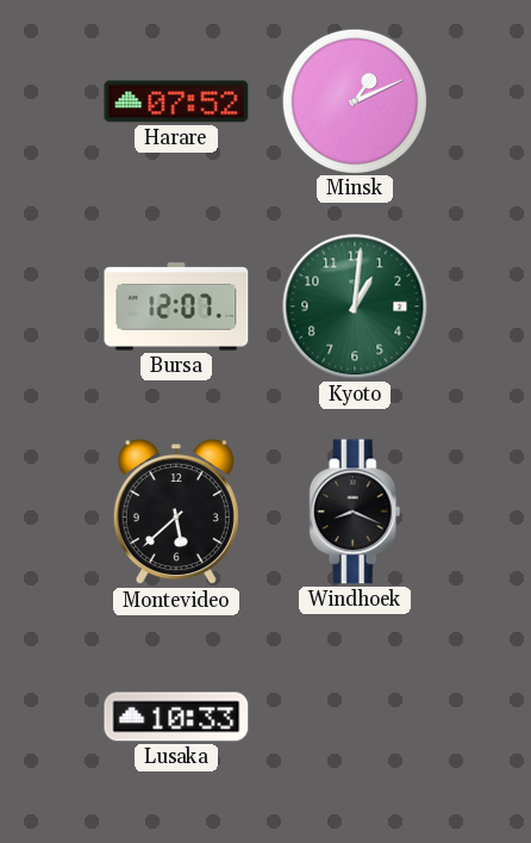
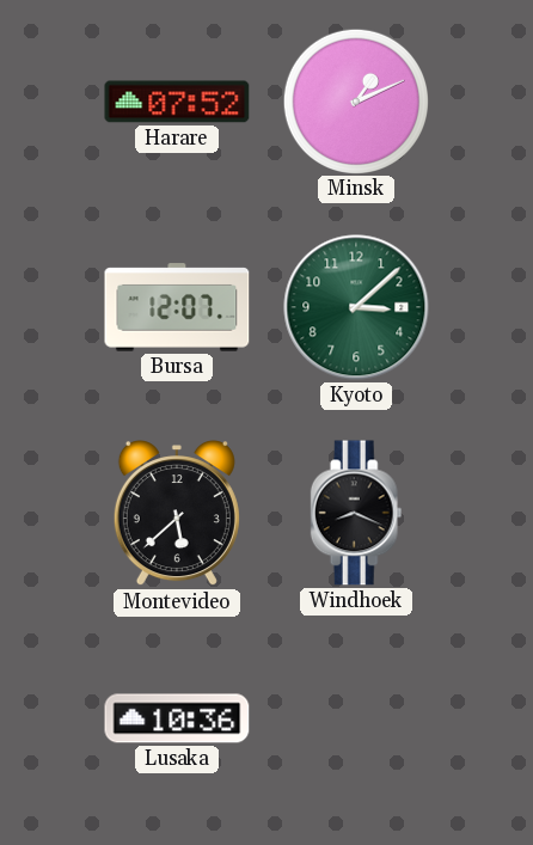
Kyoto: 1:01 -> 3:08 (356, 307)
Lusaka: 10:33 -> 10:36 (177, 718)
